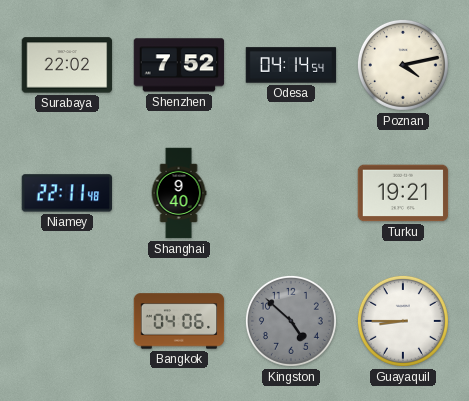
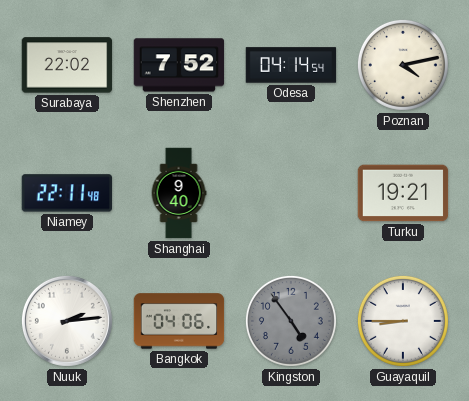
Nuuk: none -> 2:14 (67, 321)
Kingston: 4:52 -> 4:54 (291, 321)
